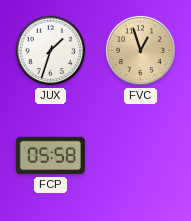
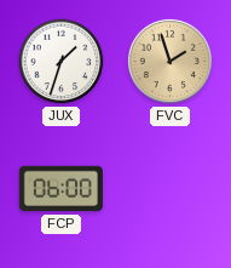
FVC: 12:57 -> 1:57 (169, 61)
FCP: 05:58 -> 06:00 (60, 189)
